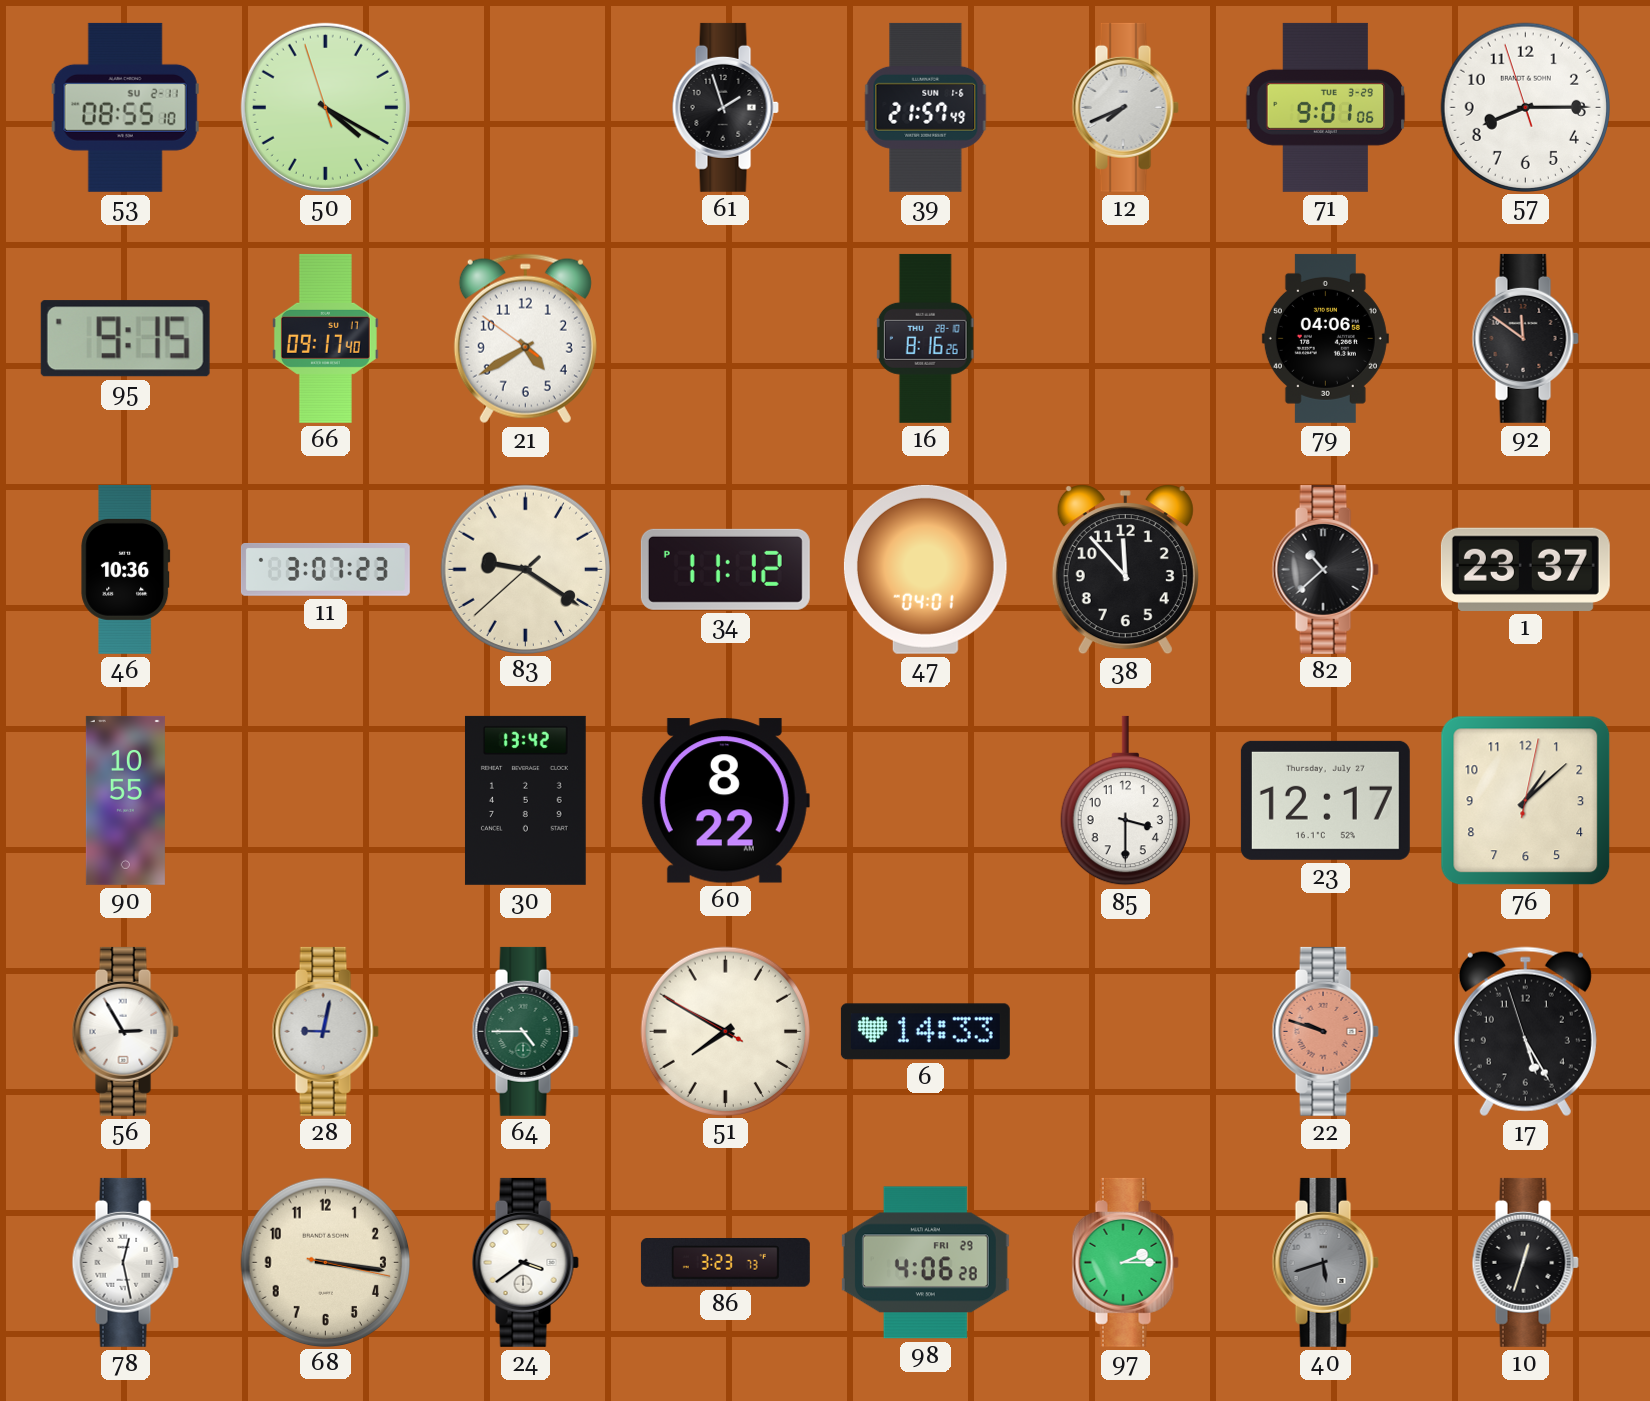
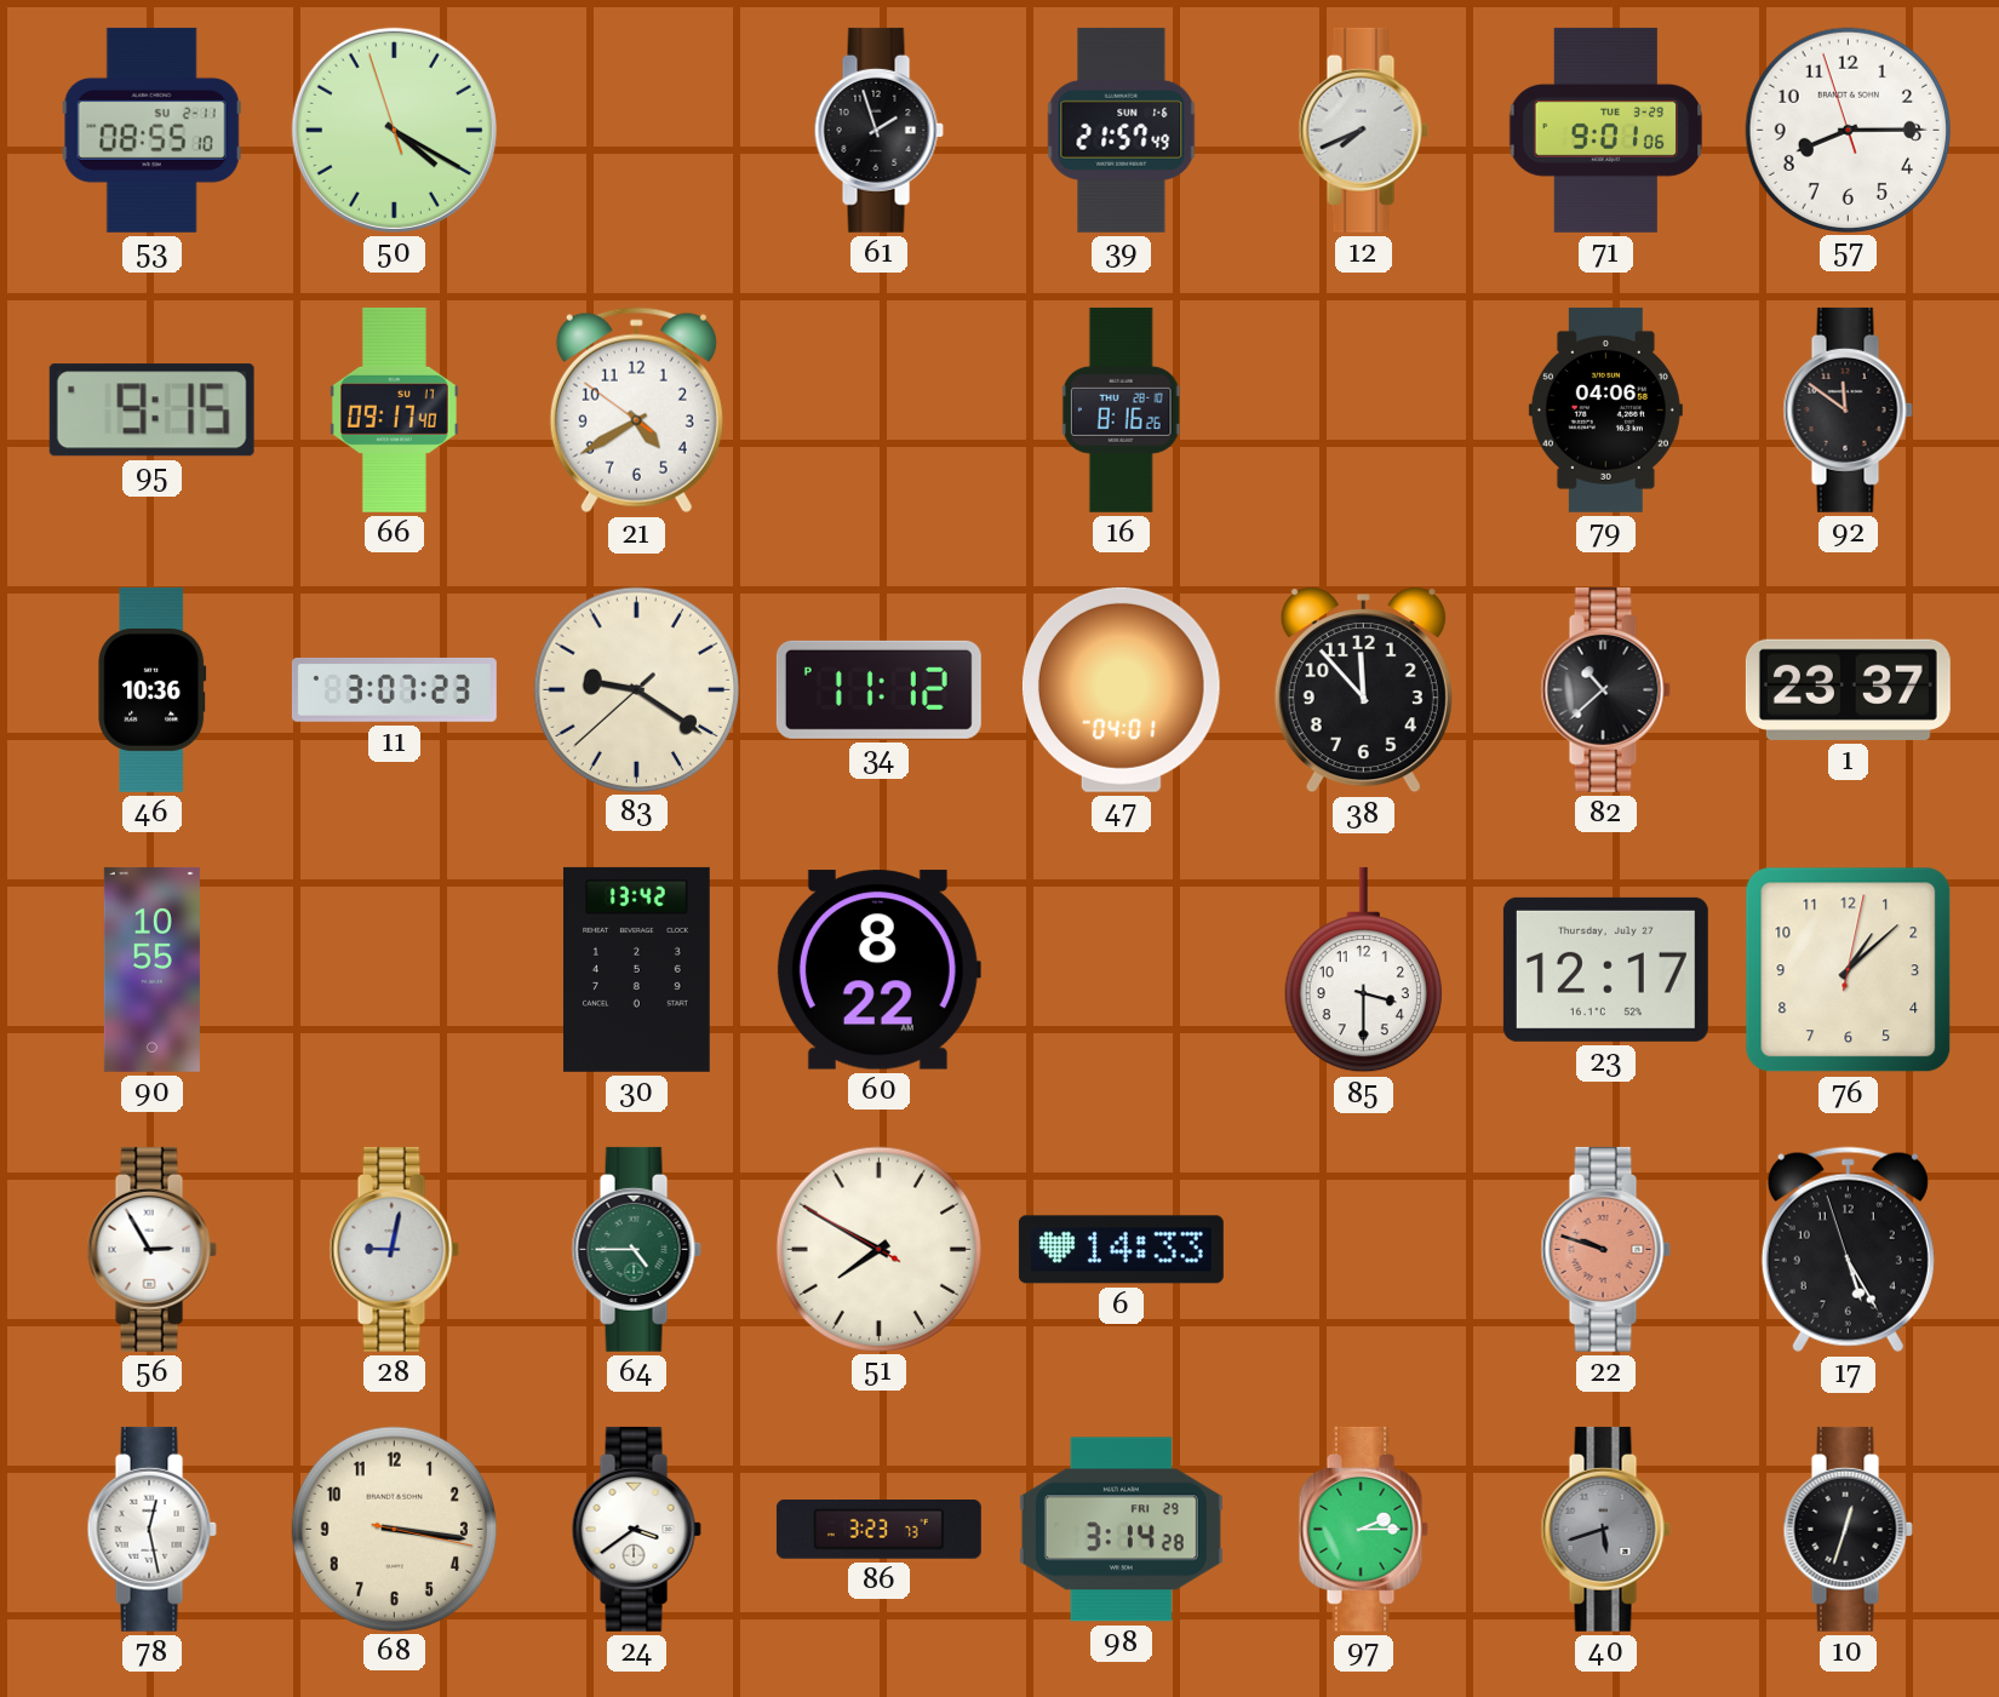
98: 4:06 -> 3:14 (1121, 1530)
